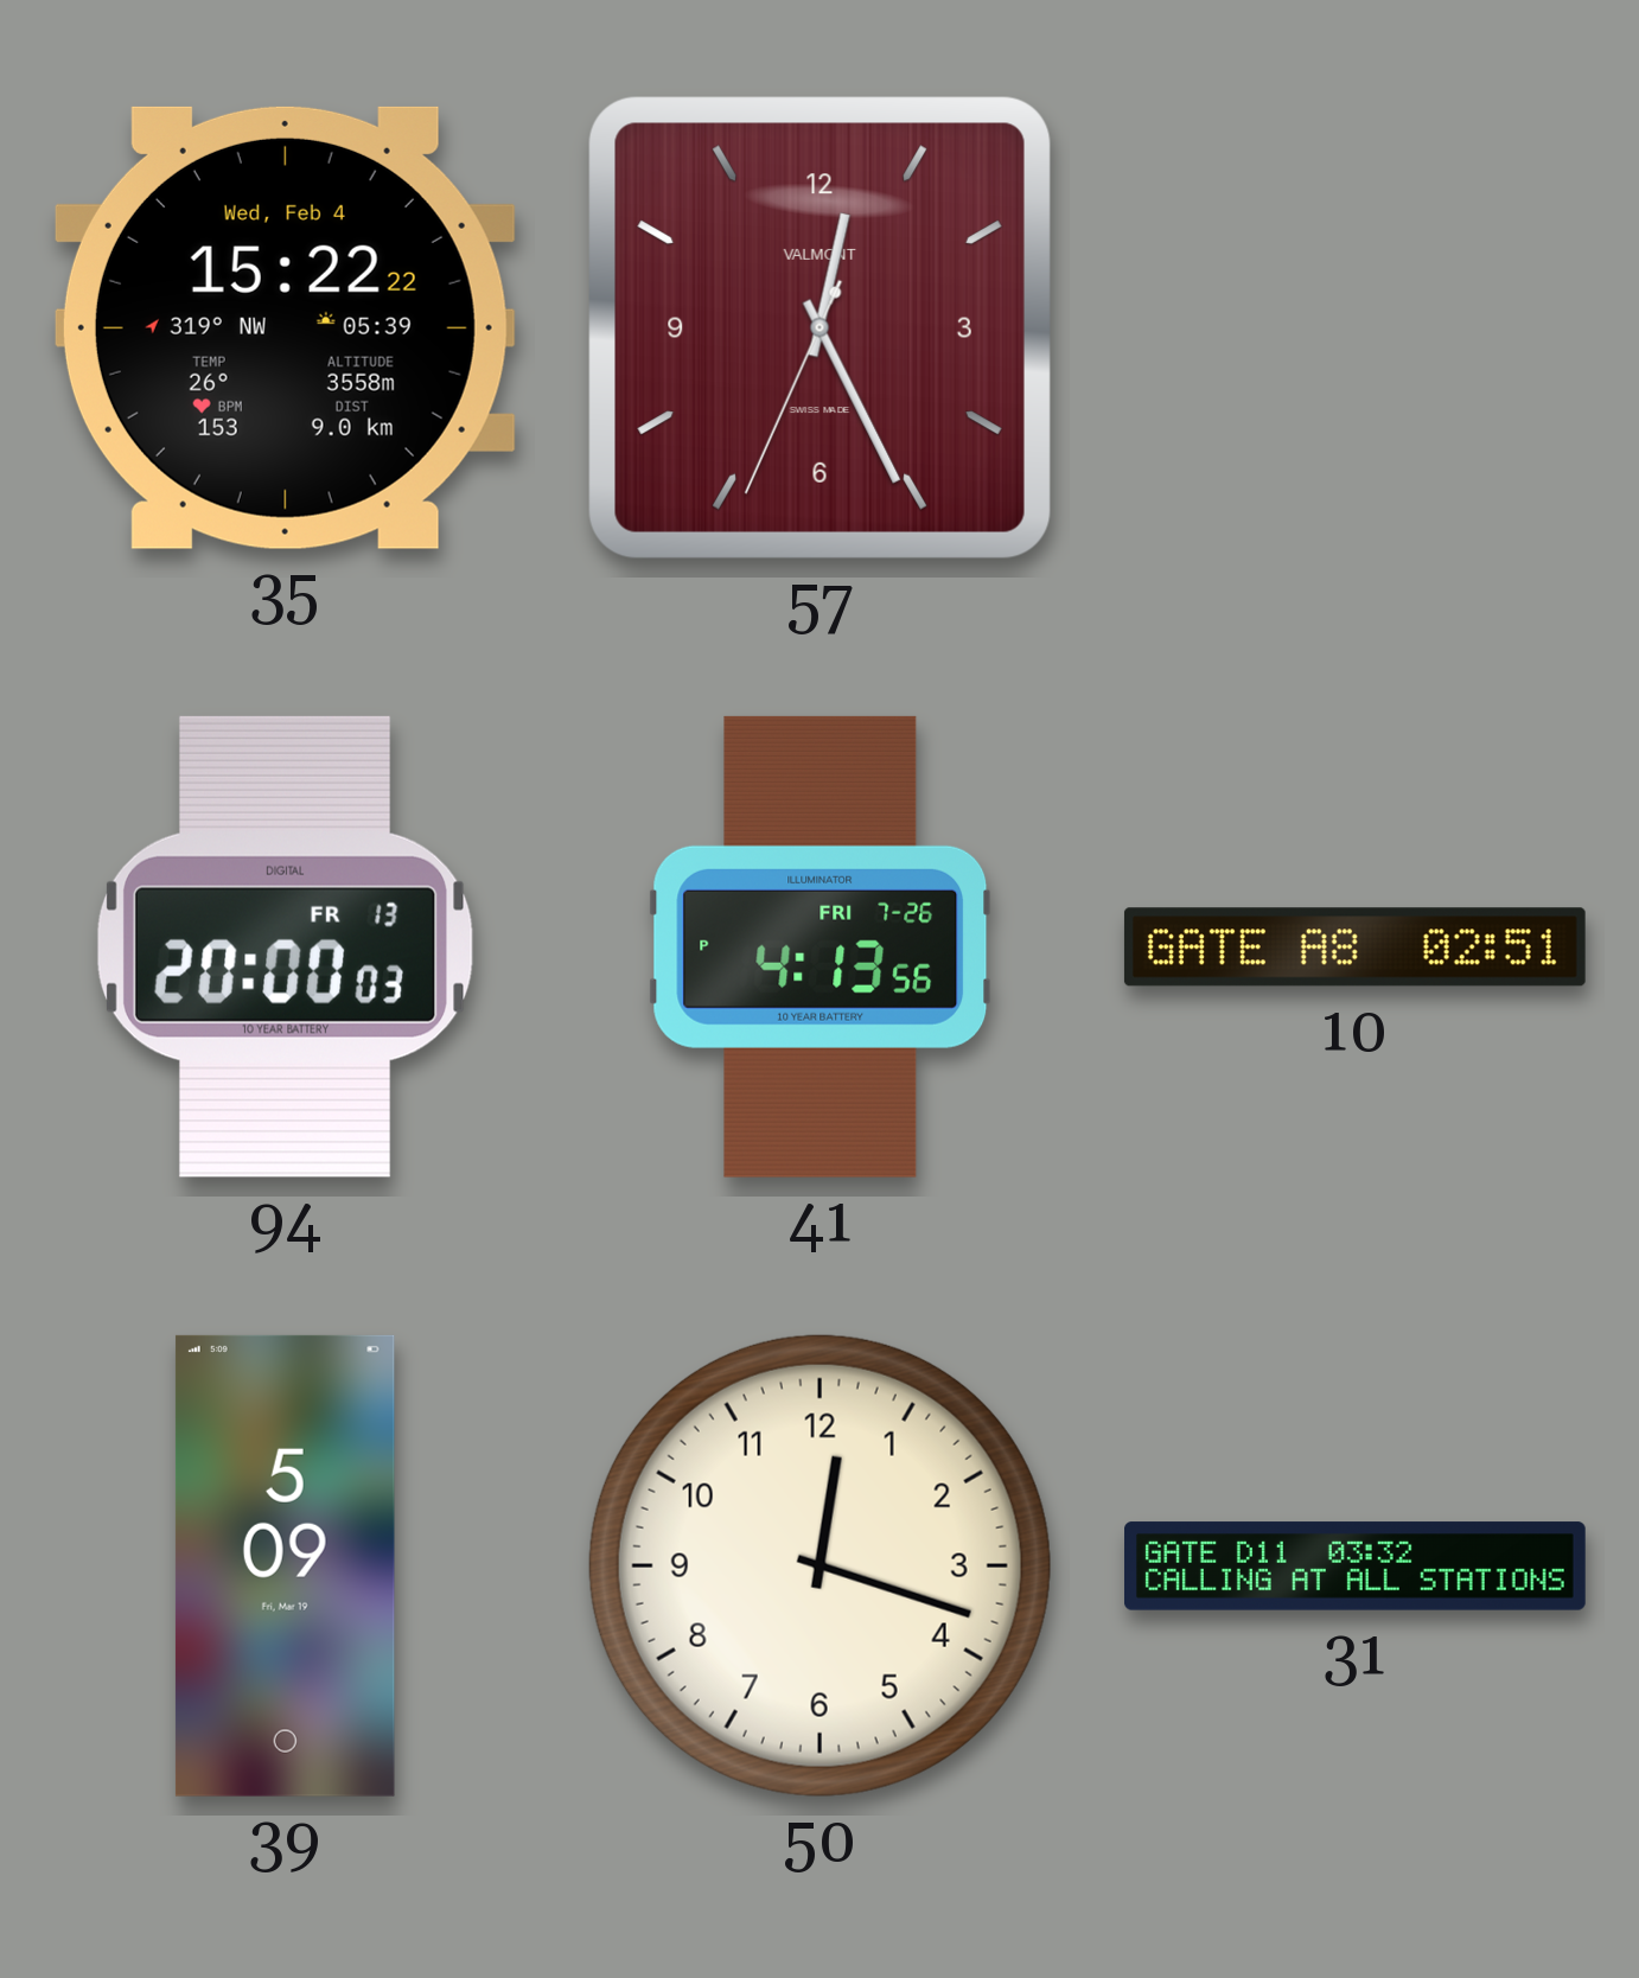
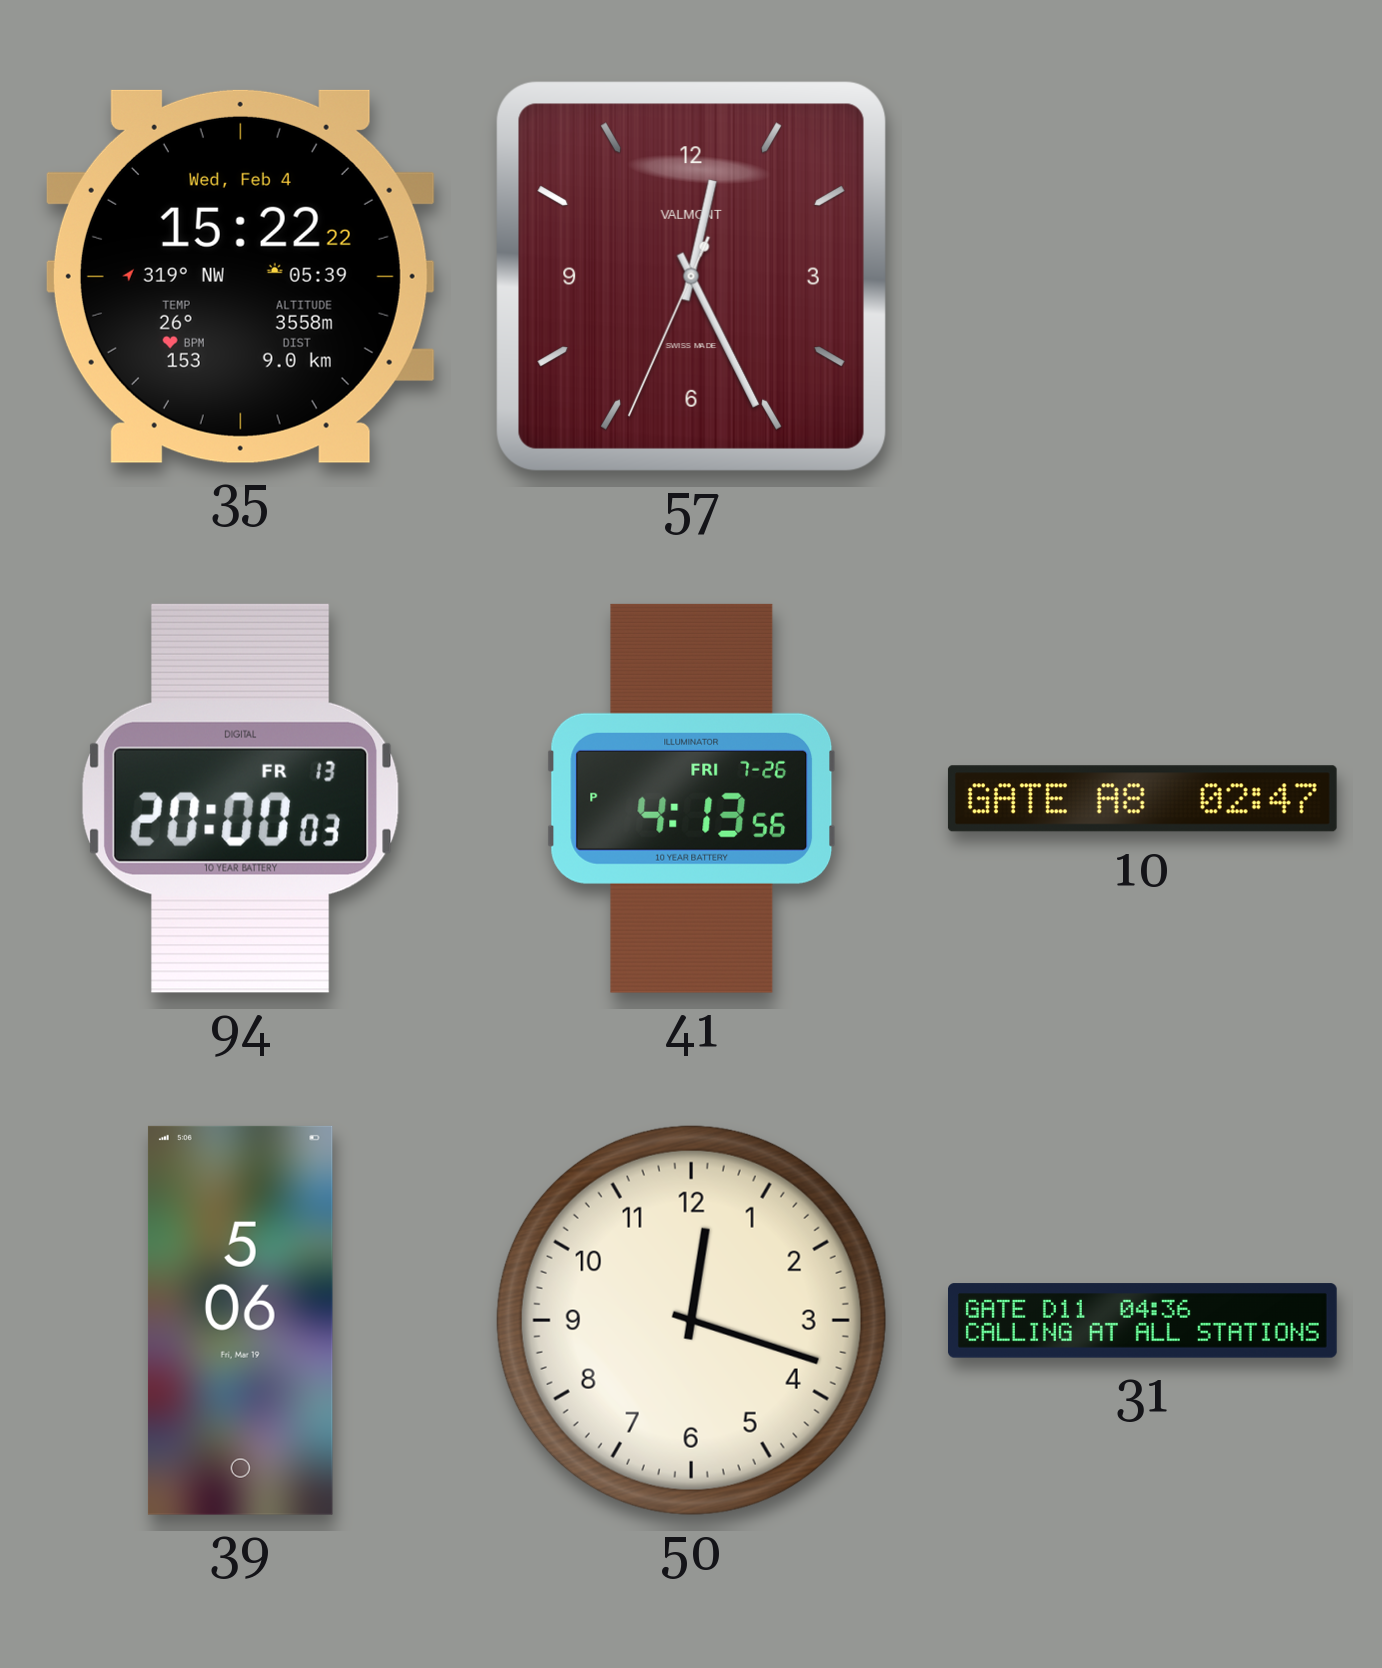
10: 02:51 -> 02:47 (1142, 799)
39: 5:09 -> 5:06 (240, 1320)
31: 03:32 -> 04:36 (1143, 1321)
